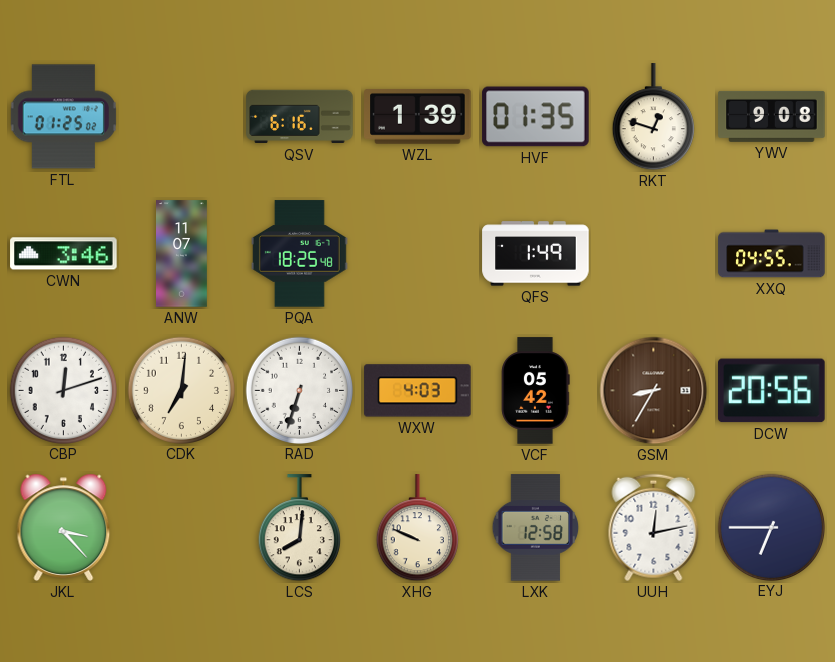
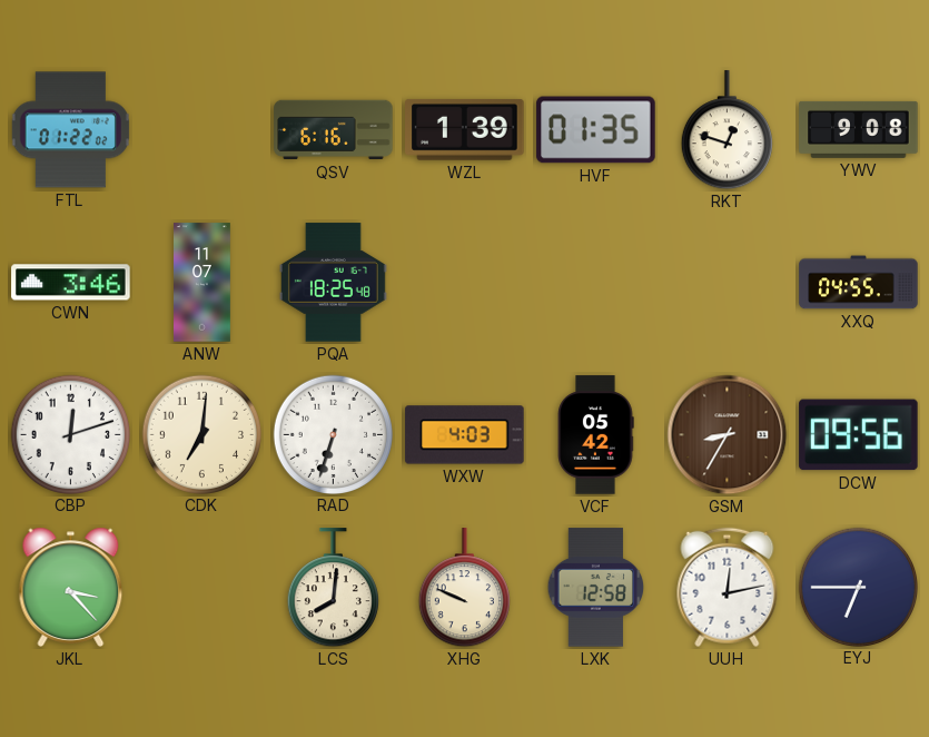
FTL: 01:25 -> 01:22 (70, 130)
QFS: 1:49 -> none (536, 254)
DCW: 20:56 -> 09:56 (859, 435)
